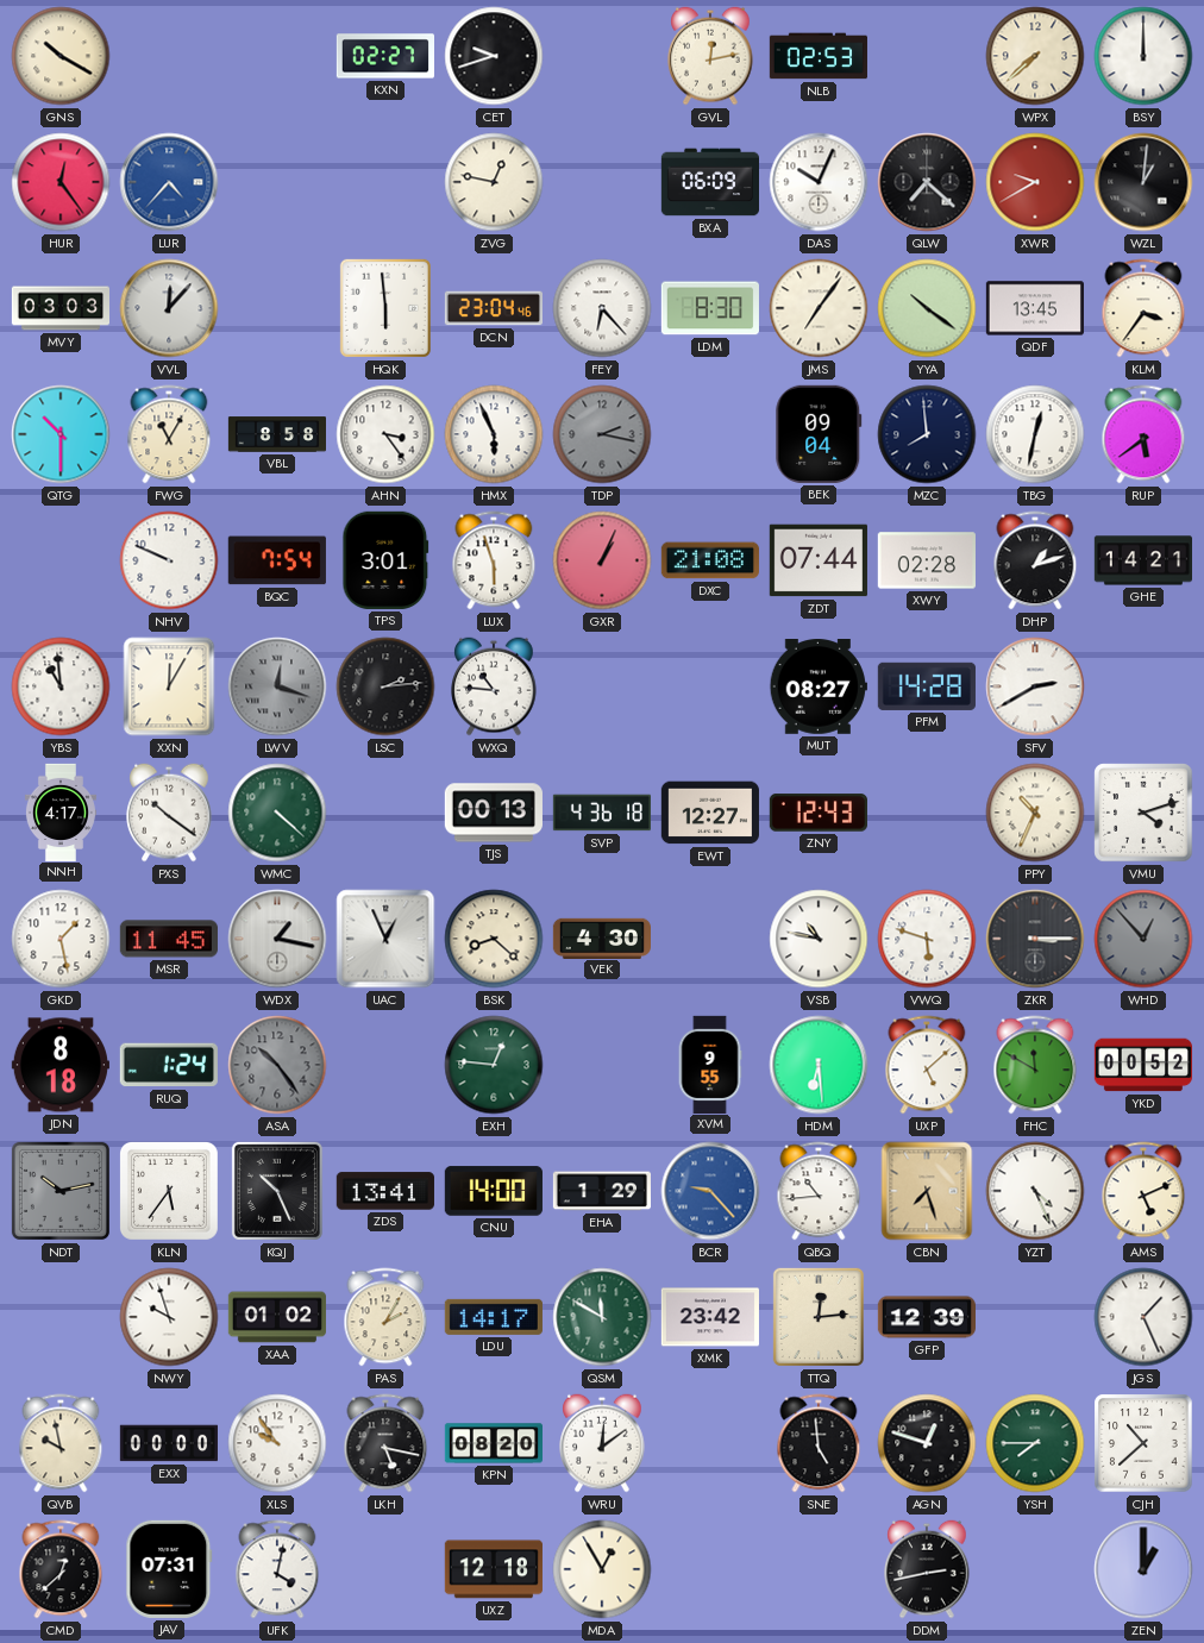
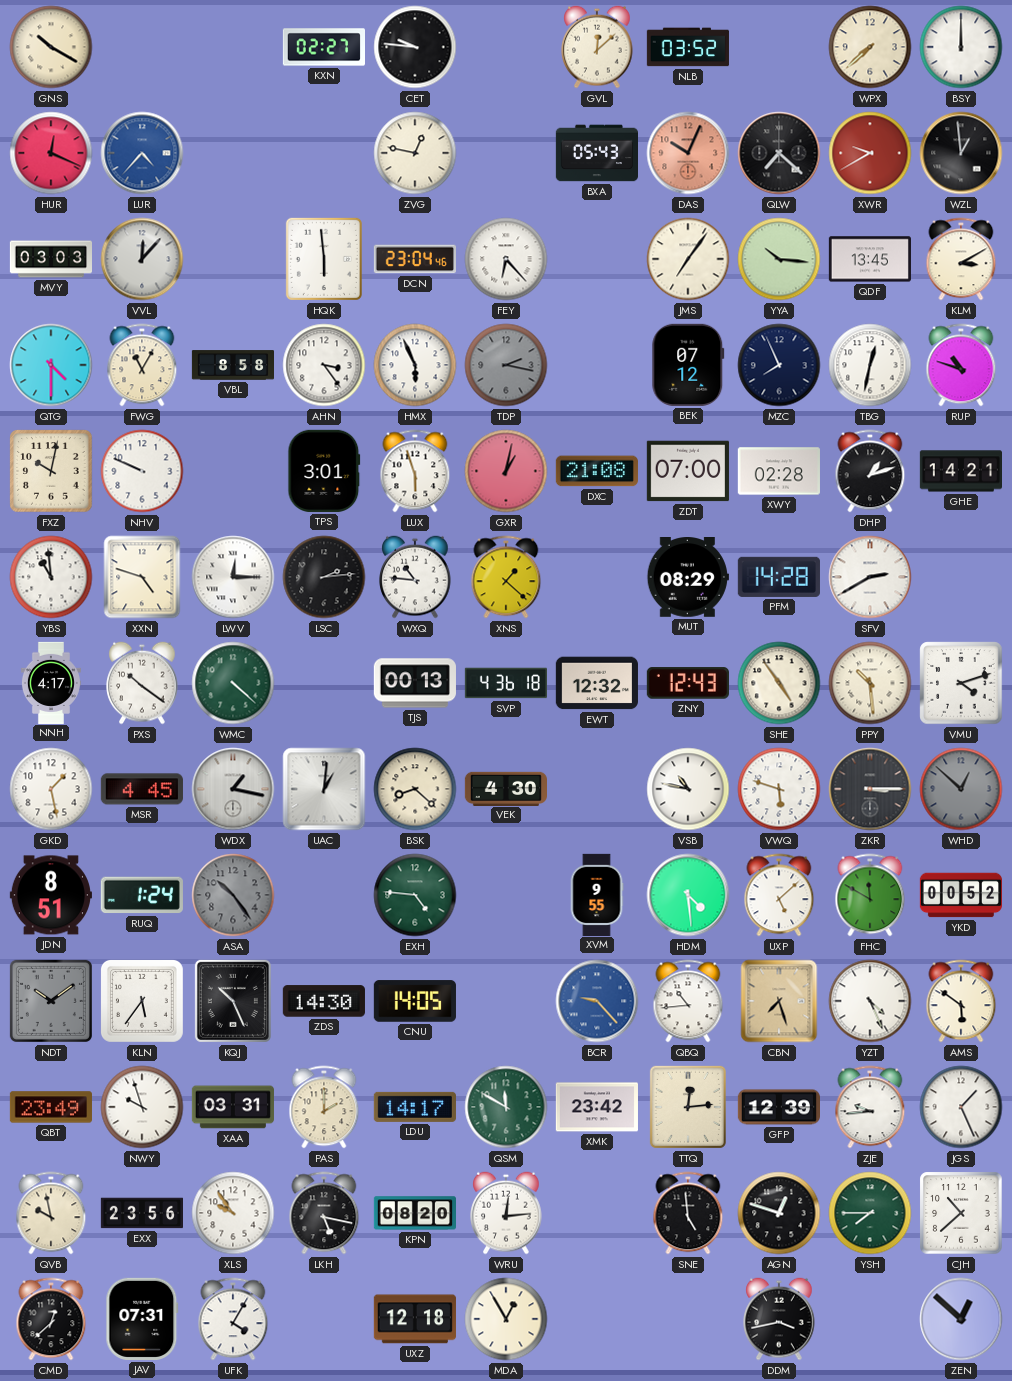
CET: 9:42 -> 9:46 (415, 47)
GVL: 12:13 -> 12:08 (597, 47)
NLB: 02:53 -> 03:52 (688, 47)
HUR: 12:24 -> 12:19 (51, 153)
BXA: 06:09 -> 05:43 (596, 153)
DAS dial: white -> salmon (688, 153)
WZL: 1:01 -> 12:59 (961, 153)
LDM: 8:30 -> none (710, 308)
YYA: 10:21 -> 10:16 (779, 259)
KLM: 3:36 -> 3:10 (961, 259)
QTG: 10:30 -> 4:30 (51, 365)
BEK: 09:04 -> 07:12 (688, 365)
MZC: 7:59 -> 7:56 (779, 365)
RUP: 5:39 -> 10:48 (961, 365)
FXZ: none -> 10:02 (51, 471)
BQC: 7:54 -> none (277, 560)
GXR: 1:04 -> 1:02 (506, 471)
ZDT: 07:44 -> 07:00 (688, 471)
XXN: 12:05 -> 4:48 (142, 577)
LWV: 12:18 -> 12:15 (233, 577)
LWV dial: grey -> white (233, 577)
XNS: none -> 1:22 (506, 577)
MUT: 08:27 -> 08:29 (688, 578)
EWT: 12:27 -> 12:32 (597, 683)
SHE: none -> 4:54 (779, 683)
PPY: 10:34 -> 10:29 (870, 683)
MSR: 11:45 -> 4:45 (142, 789)
UAC: 12:56 -> 1:01 (324, 789)
WHD: 12:53 -> 12:52 (961, 789)
JDN: 8:18 -> 8:51 (51, 895)
EXH: 12:46 -> 4:46 (415, 895)
HDM: 6:29 -> 4:29 (688, 895)
NDT: 10:13 -> 10:09 (51, 1001)
ZDS: 13:41 -> 14:30 (324, 1001)
CNU: 14:00 -> 14:05 (415, 1001)
EHA: 1:29 -> none (601, 1191)
AMS: 5:11 -> 5:51 (961, 1001)
QBT: none -> 23:49 (50, 1107)
XAA: 01:02 -> 03:31 (233, 1107)
PAS: 2:05 -> 2:00 (324, 1107)
ZJE: none -> 9:44 (870, 1107)
EXX: 00:00 -> 23:56 (141, 1213)
WRU: 12:09 -> 12:14 (506, 1213)
UFK: 4:02 -> 4:05 (233, 1319)
DDM: 2:43 -> 3:43 (779, 1319)
ZEN: 1:00 -> 12:52 (961, 1319)
